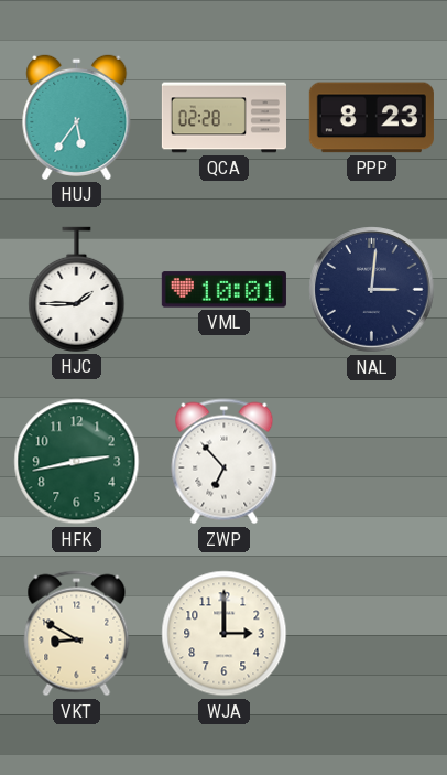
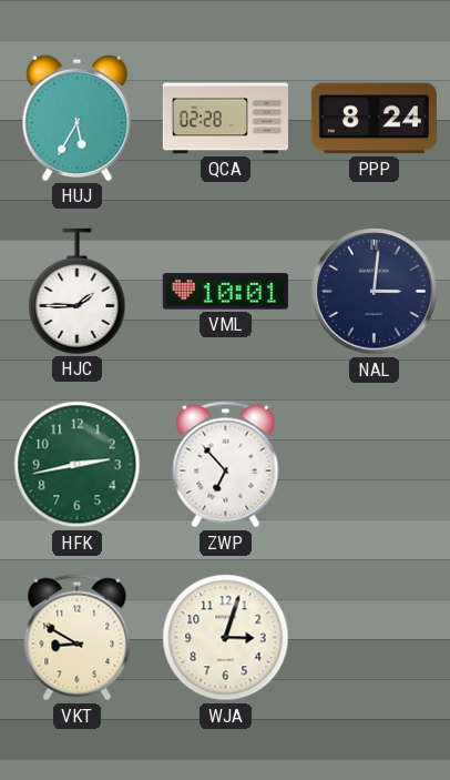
HUJ: 5:36 -> 5:35 (78, 118)
PPP: 8:23 -> 8:24 (374, 119)
WJA: 3:00 -> 3:03 (226, 638)
